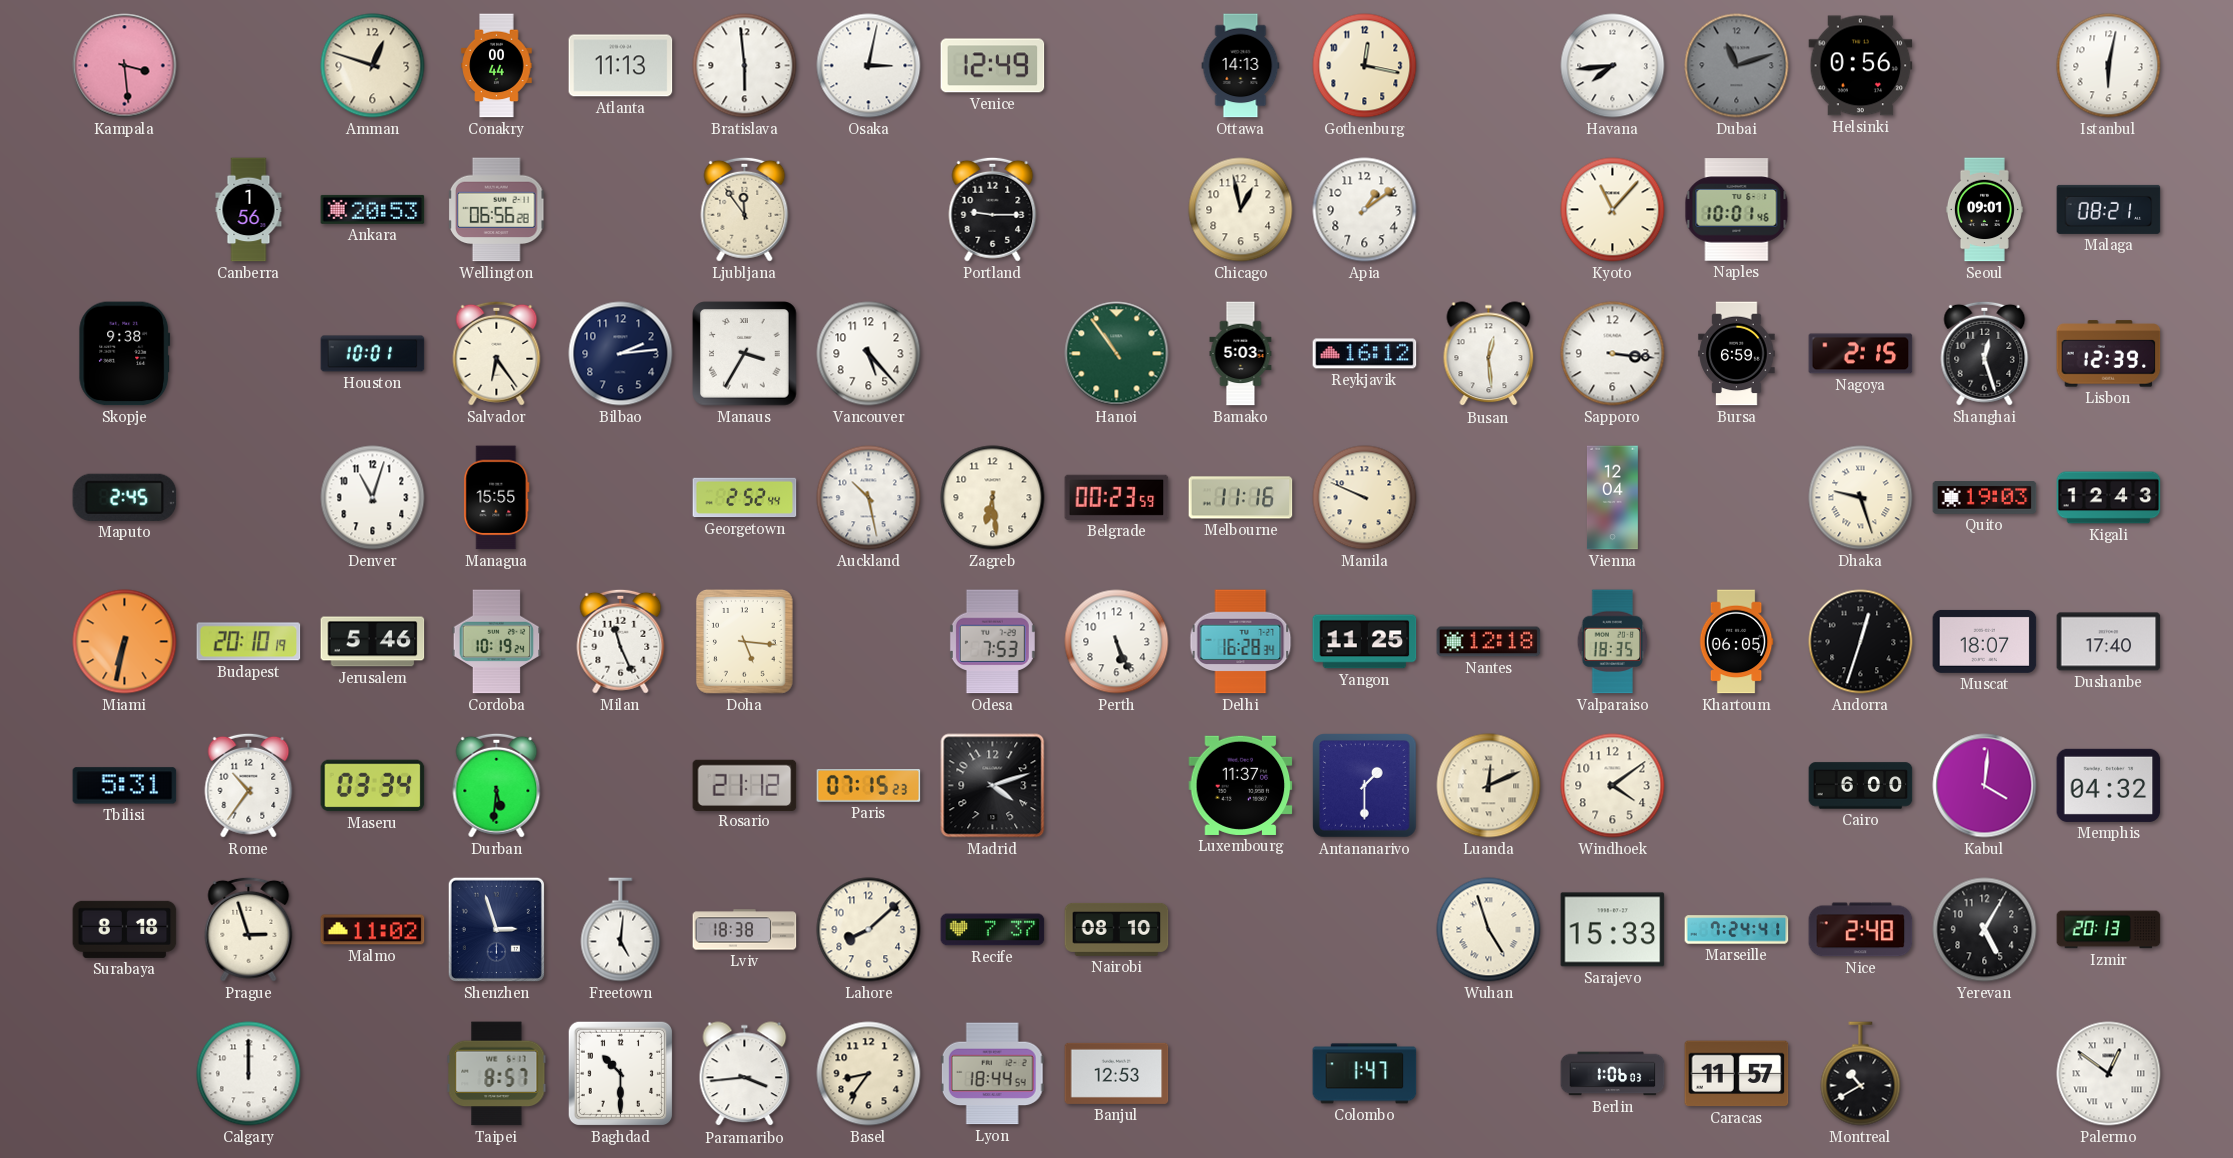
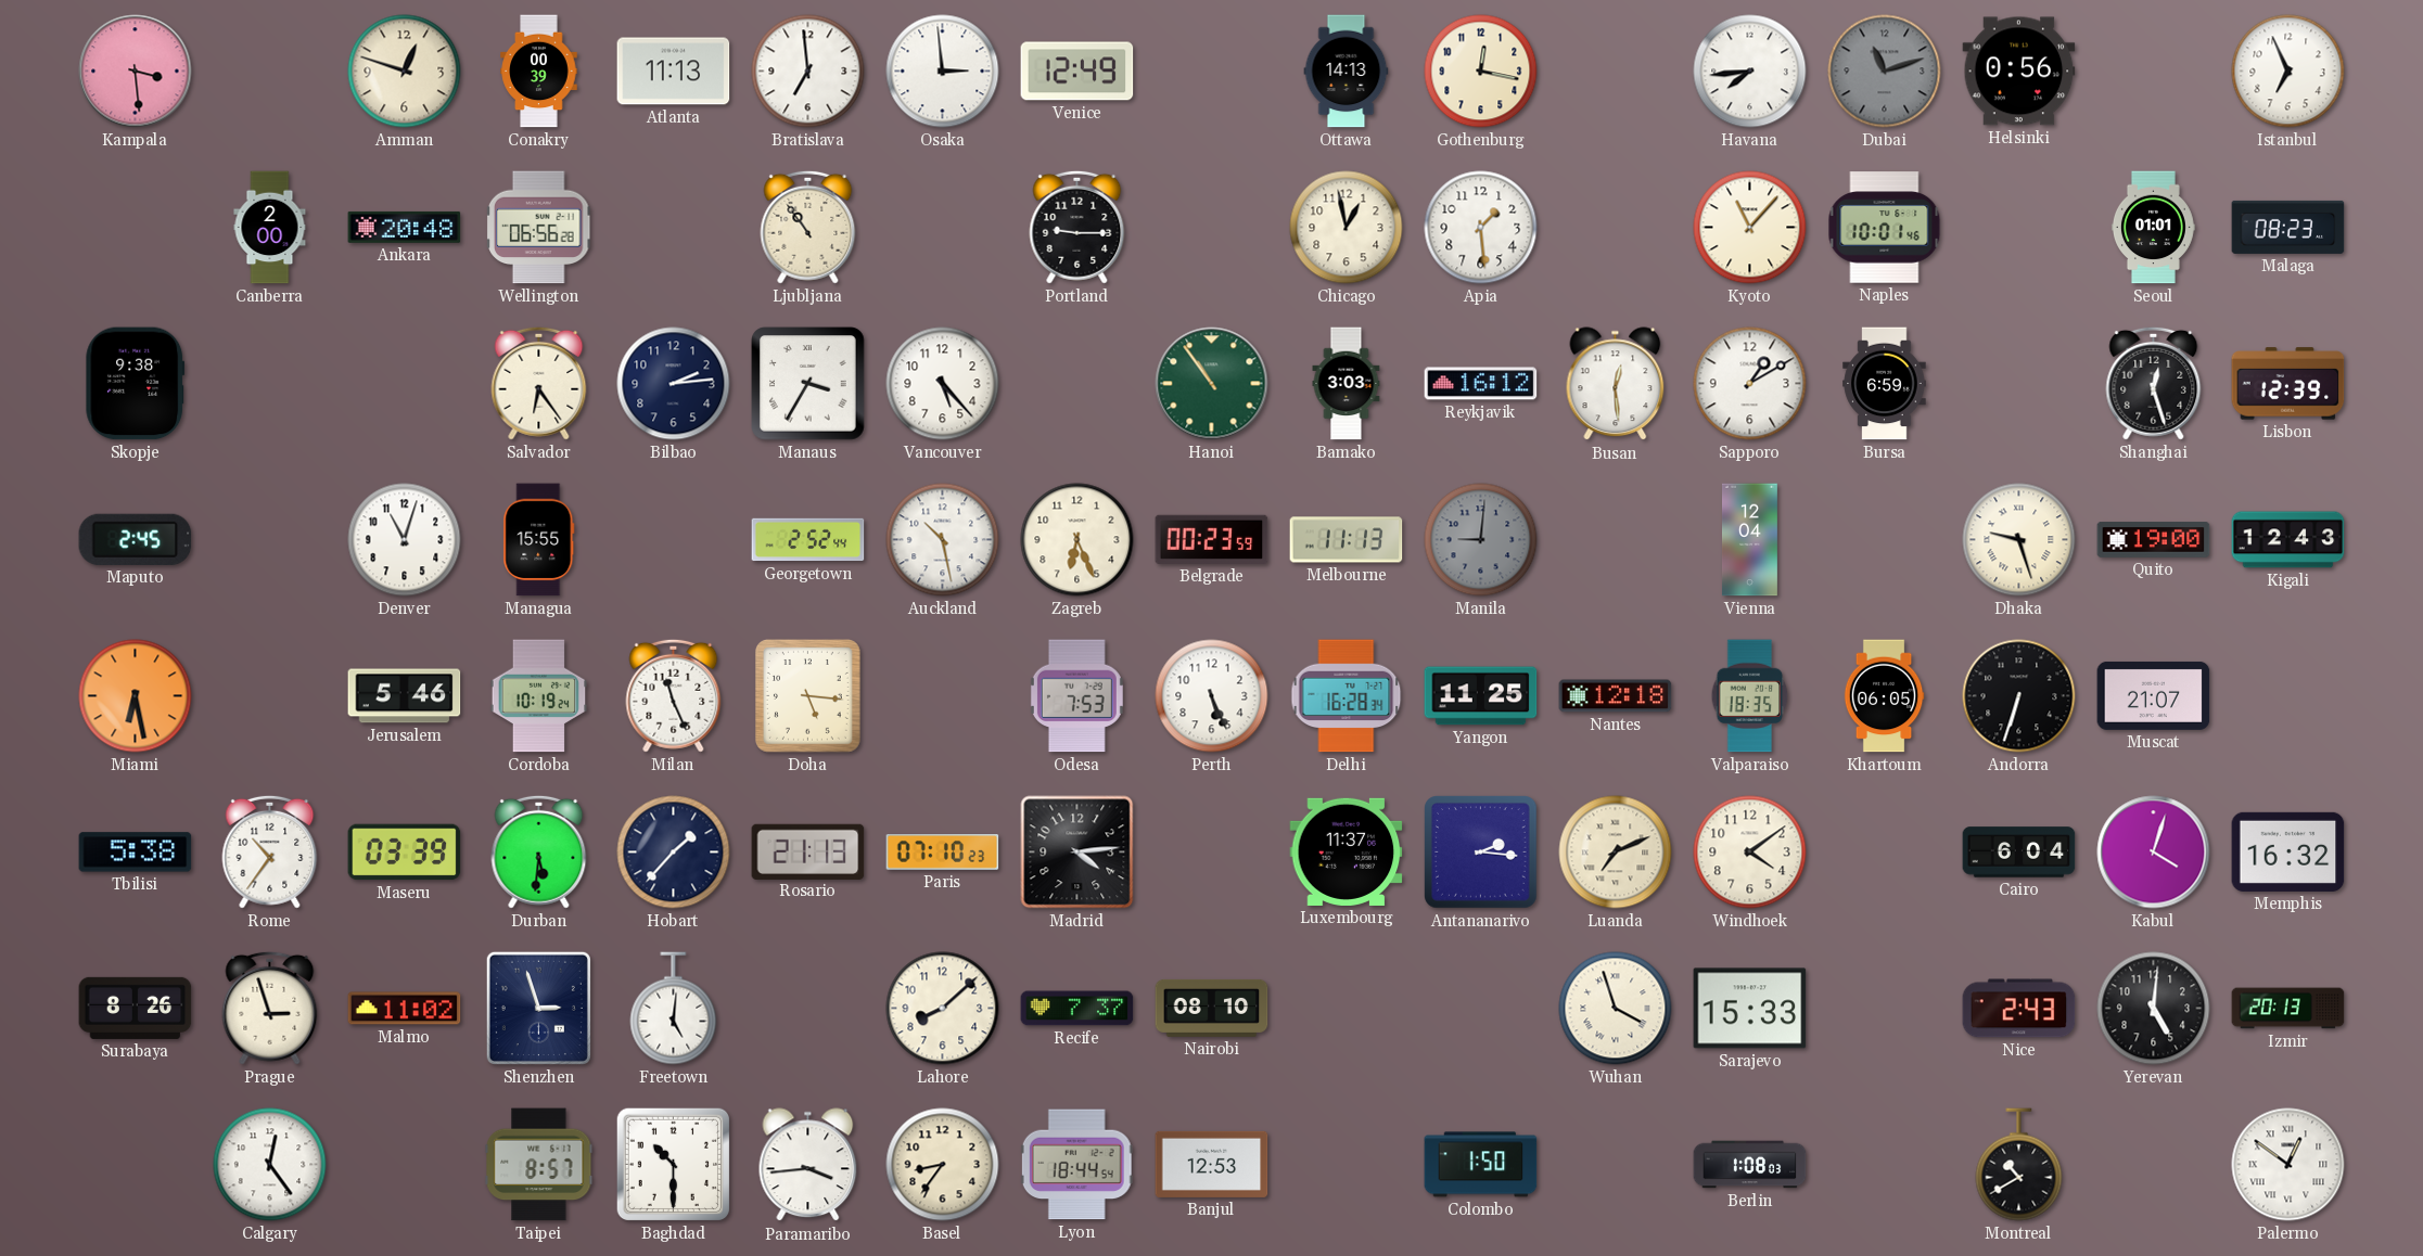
Conakry: 00:44 -> 00:39 (539, 72)
Bratislava: 5:59 -> 6:59 (808, 72)
Osaka: 3:02 -> 2:59 (943, 72)
Istanbul: 6:02 -> 6:56 (2288, 72)
Canberra: 1:56 -> 2:00 (270, 228)
Ankara: 20:53 -> 20:48 (405, 227)
Ljubljana: 11:54 -> 10:54 (808, 227)
Apia: 1:09 -> 1:29 (1481, 228)
Seoul: 09:01 -> 01:01 (2153, 228)
Malaga: 08:21 -> 08:23 (2288, 227)
Houston: 10:01 -> none (373, 354)
Bamako: 5:03 -> 3:03 (1347, 384)
Sapporo: 3:16 -> 1:10 (1750, 384)
Nagoya: 2:15 -> none (1861, 354)
Zagreb: 6:29 -> 6:26 (1077, 540)
Melbourne: 11:16 -> 11:13 (1347, 540)
Manila: 9:49 -> 9:01 (1481, 540)
Manila dial: cream -> grey (1481, 540)
Quito: 19:03 -> 19:00 (2154, 540)
Miami: 6:32 -> 6:28 (136, 696)
Budapest: 20:10 -> none (249, 642)
Andorra: 12:33 -> 6:33 (2019, 696)
Muscat: 18:07 -> 21:07 (2154, 695)
Dushanbe: 17:40 -> none (2109, 642)
Tbilisi: 5:31 -> 5:38 (136, 853)
Maseru: 03:34 -> 03:39 (405, 853)
Hobart: none -> 1:37 (674, 853)
Rosario: 21:12 -> 21:13 (808, 851)
Paris: 07:15 -> 07:10 (943, 853)
Madrid: 4:12 -> 4:14 (1077, 853)
Antananarivo: 1:30 -> 2:16 (1481, 853)
Luanda: 12:11 -> 7:11 (1616, 853)
Cairo: 6:00 -> 6:04 (2019, 853)
Kabul: 4:01 -> 4:03 (2154, 853)
Memphis: 04:32 -> 16:32 (2288, 851)
Surabaya: 8:18 -> 8:26 (136, 1008)
Lviv: 18:38 -> none (745, 930)
Wuhan: 4:57 -> 3:57 (1616, 1009)
Marseille: 7:24 -> none (1737, 930)
Nice: 2:48 -> 2:43 (2019, 1009)
Yerevan: 5:05 -> 5:01 (2154, 1009)
Calgary: 12:00 -> 12:24 (270, 1165)
Colombo: 1:47 -> 1:50 (1481, 1165)
Berlin: 1:06 -> 1:08 (1750, 1165)
Caracas: 11:57 -> none (1737, 1074)
